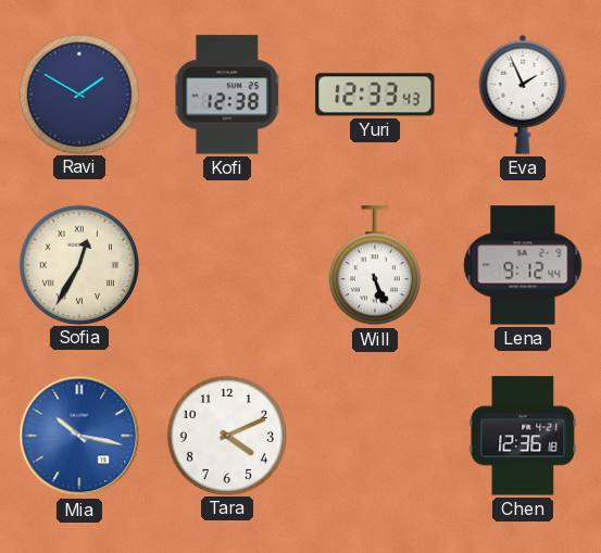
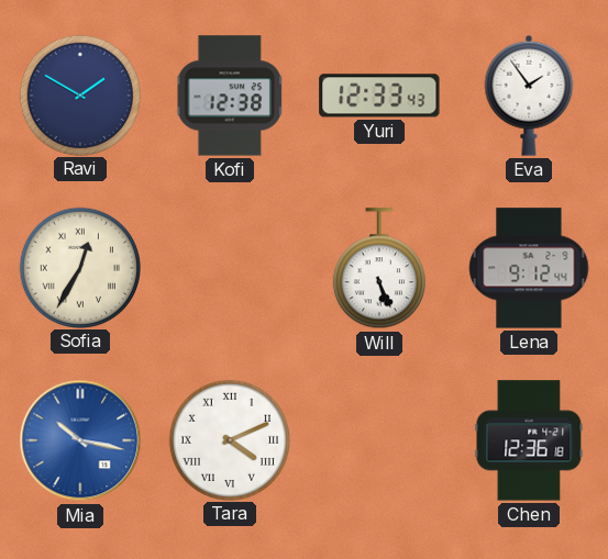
Eva: 1:56 -> 1:54 (529, 96)
Tara numerals: Arabic -> Roman (229, 439)
